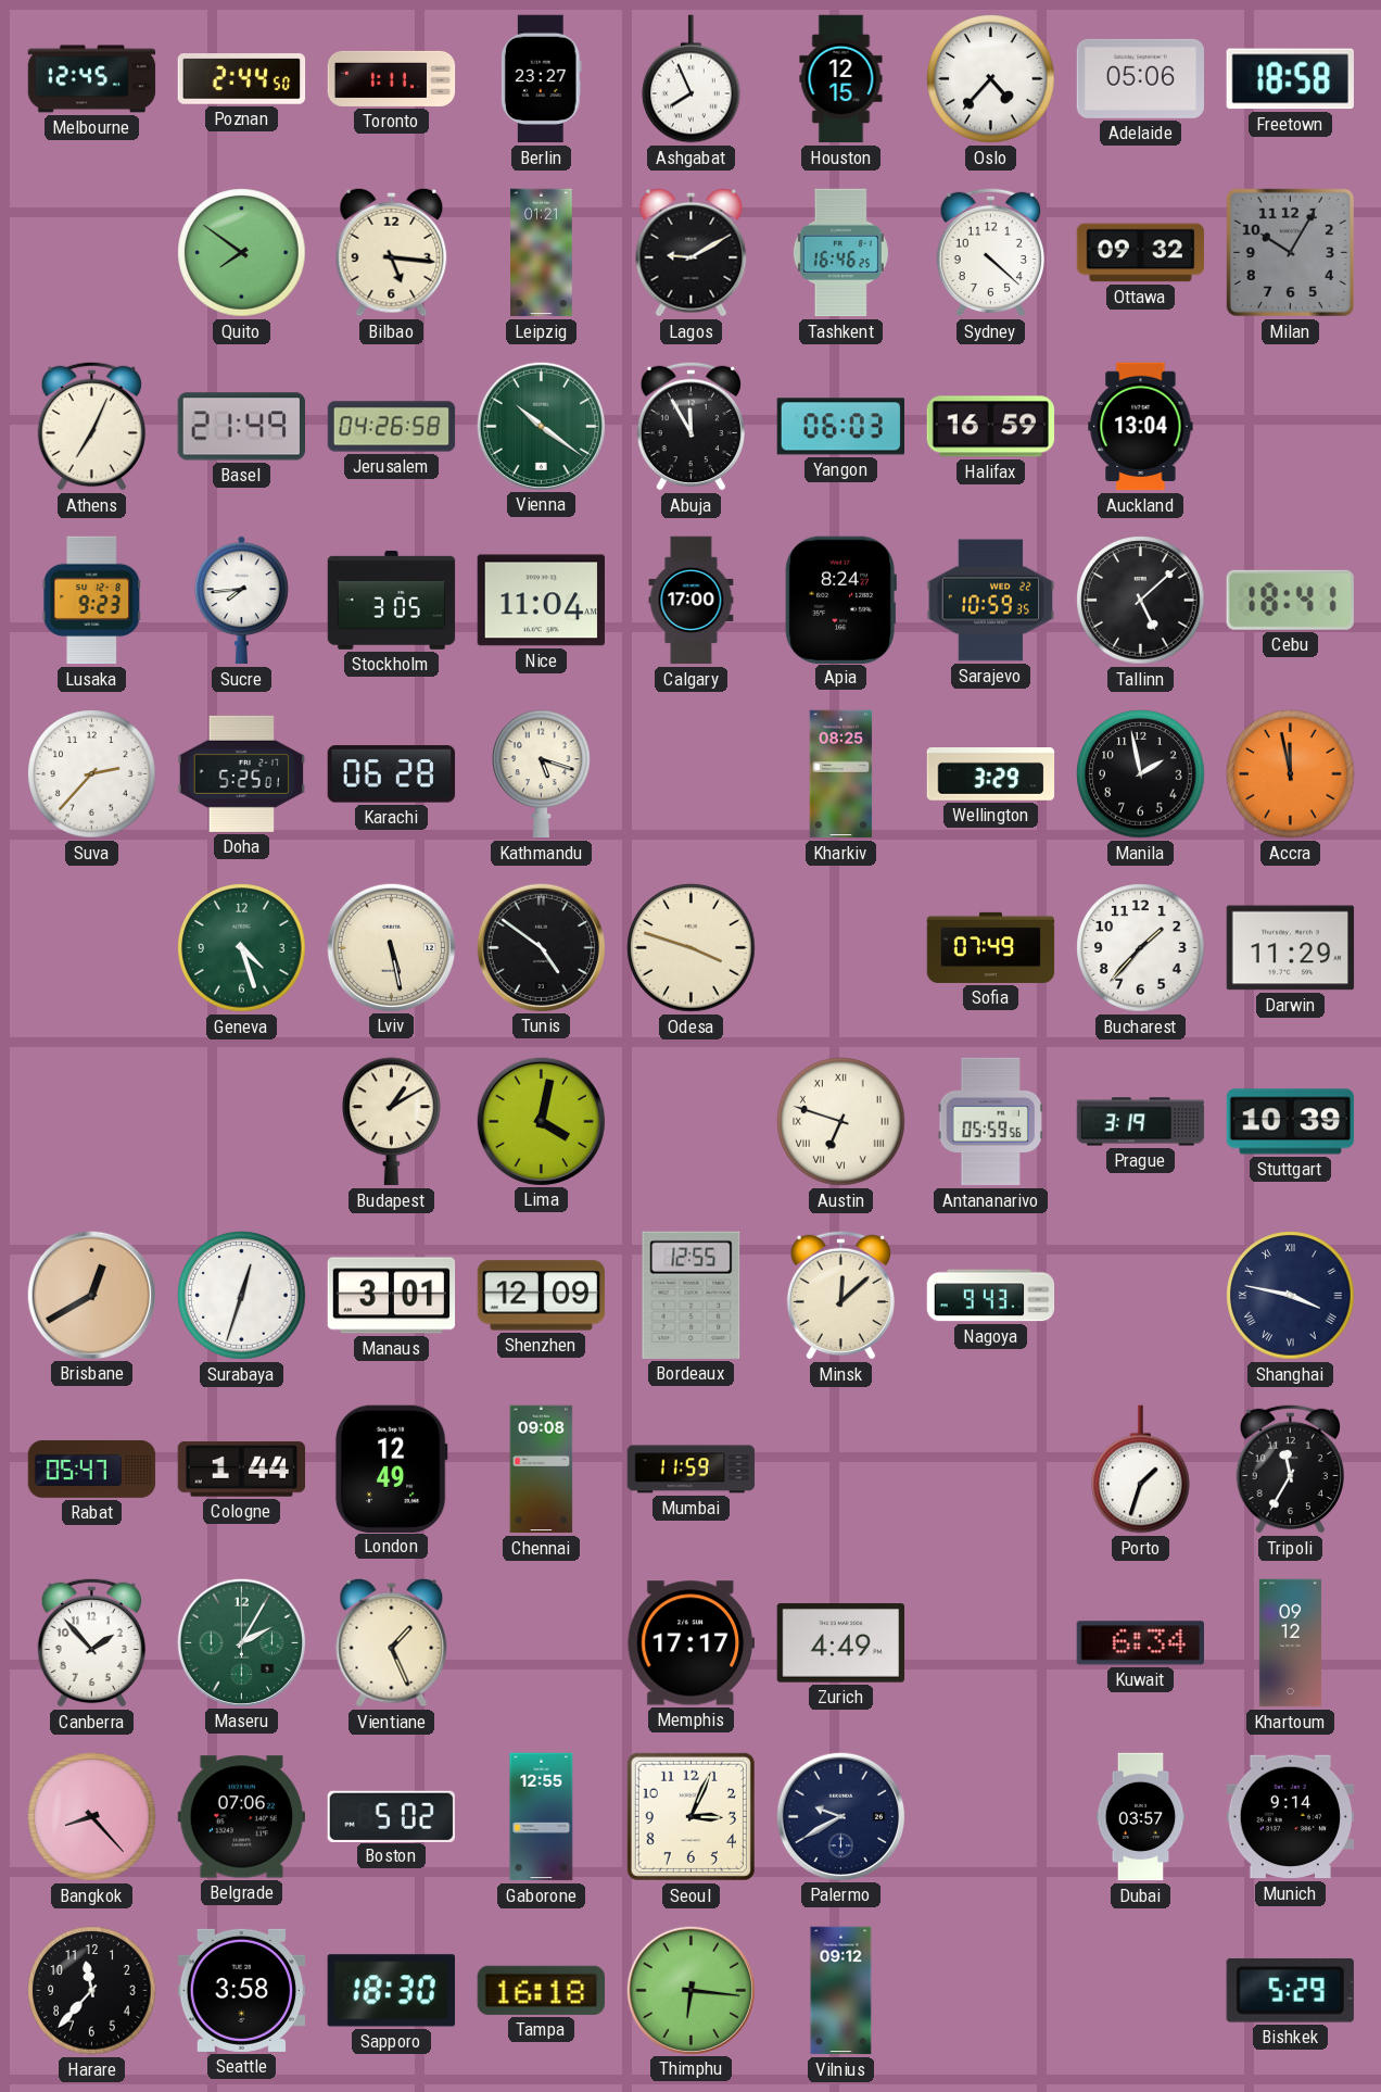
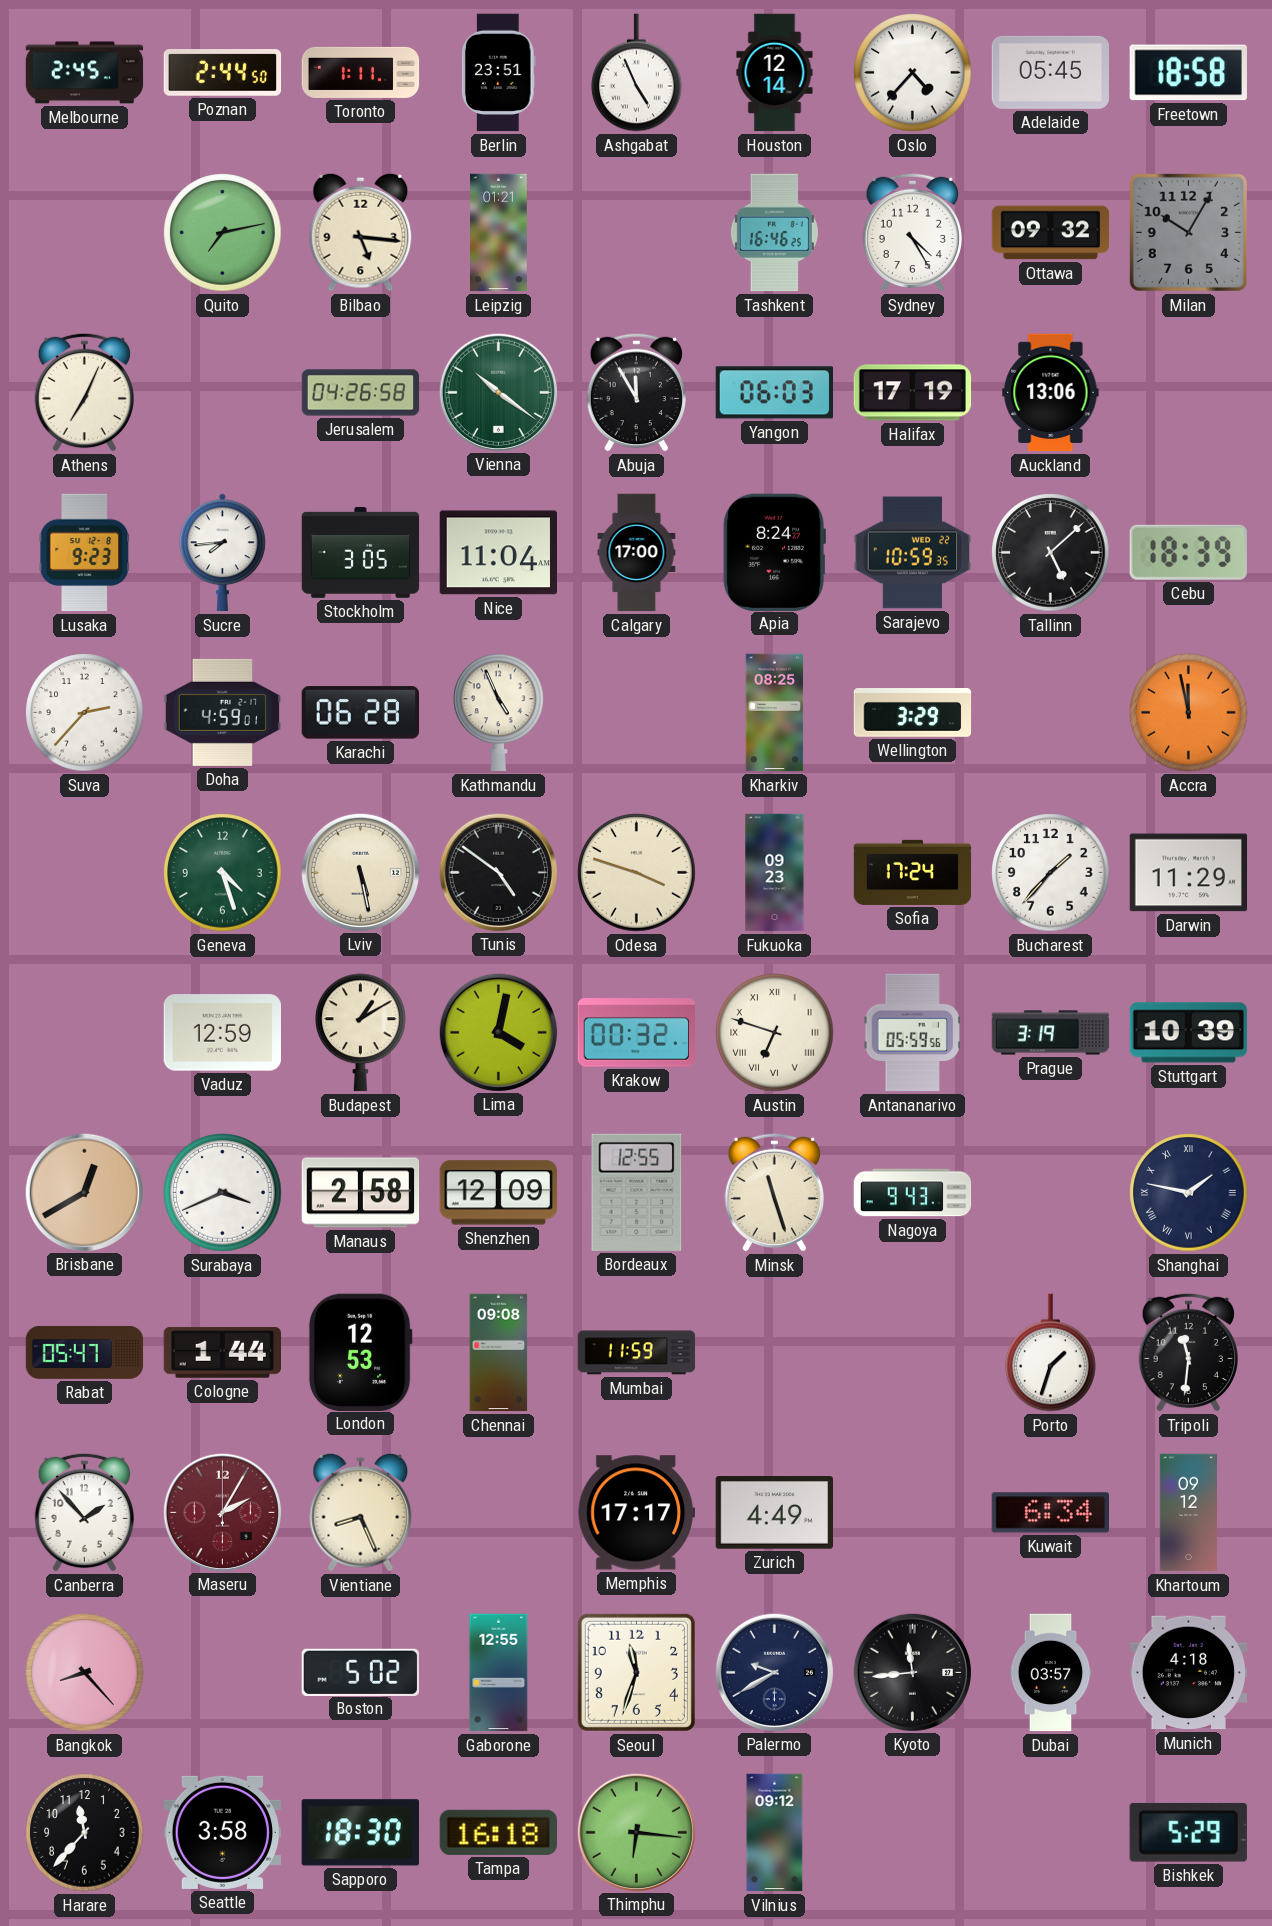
Melbourne: 12:45 -> 2:45 (85, 73)
Berlin: 23:27 -> 23:51 (498, 73)
Ashgabat: 7:56 -> 4:56 (637, 73)
Houston: 12:15 -> 12:14 (775, 73)
Adelaide: 05:06 -> 05:45 (1051, 72)
Quito: 7:51 -> 7:13 (223, 233)
Lagos: 9:10 -> none (692, 252)
Sydney: 4:22 -> 4:25 (912, 232)
Basel: 21:49 -> none (241, 427)
Halifax: 16:59 -> 17:19 (913, 393)
Auckland: 13:04 -> 13:06 (1051, 393)
Cebu: 18:41 -> 18:39 (1188, 552)
Doha: 5:25 -> 4:59 (223, 712)
Kathmandu: 5:18 -> 4:56 (499, 713)
Manila: 1:58 -> none (1141, 774)
Fukuoka: none -> 09:23 (775, 873)
Sofia: 07:49 -> 17:24 (913, 872)
Vaduz: none -> 12:59 (222, 1033)
Krakow: none -> 00:32 (636, 1033)
Surabaya: 12:33 -> 3:41 (223, 1193)
Manaus: 3:01 -> 2:58 (361, 1193)
Minsk: 12:08 -> 11:27 (774, 1192)
Shanghai: 3:47 -> 1:47 (1189, 1193)
London: 12:49 -> 12:53 (360, 1352)
Tripoli: 11:35 -> 11:31 (1188, 1352)
Maseru dial: green -> burgundy (222, 1512)
Vientiane: 1:26 -> 8:26 (361, 1512)
Belgrade: 07:06 -> none (241, 1817)
Seoul: 3:04 -> 11:33 (636, 1672)
Kyoto: none -> 11:44 (912, 1672)
Munich: 9:14 -> 4:18 (1189, 1673)
